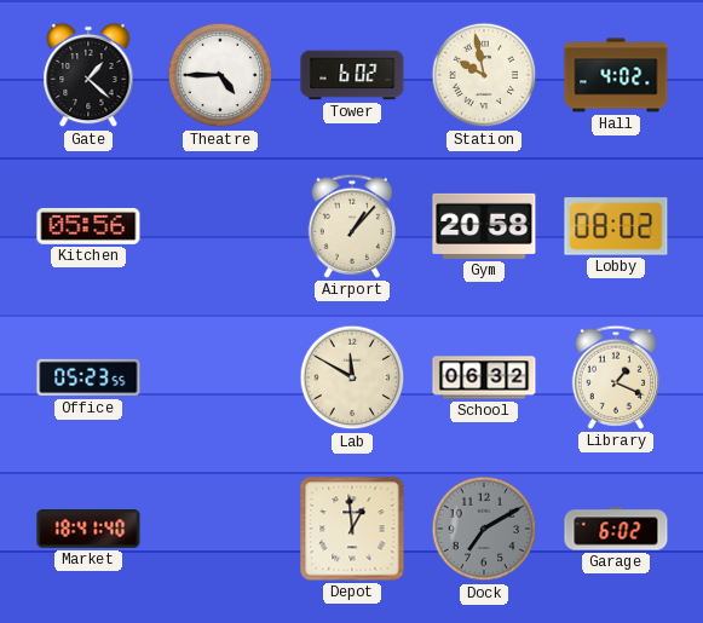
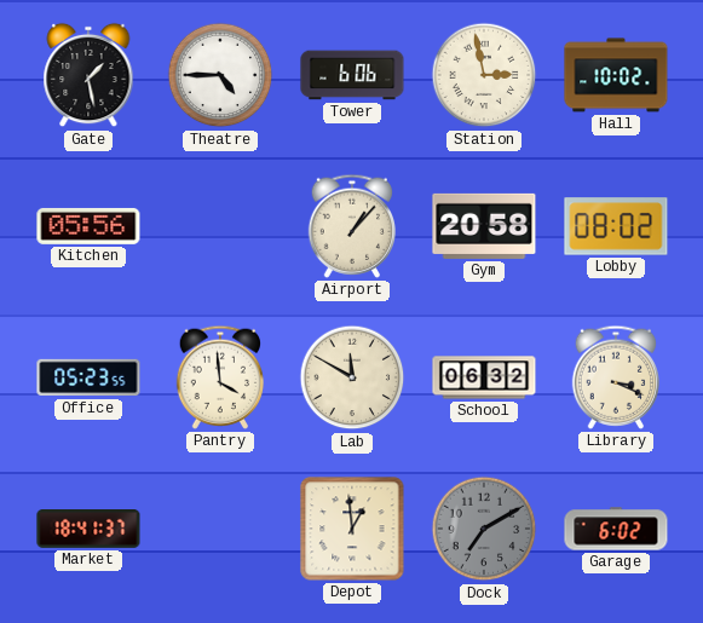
Gate: 1:22 -> 1:28 (88, 75)
Tower: 6:02 -> 6:06 (352, 75)
Station: 9:58 -> 2:58 (484, 75)
Hall: 4:02 -> 10:02 (616, 75)
Pantry: none -> 3:59 (220, 377)
Library: 1:19 -> 3:19 (616, 377)
Market: 18:41:40 -> 18:41:37 (88, 530)
